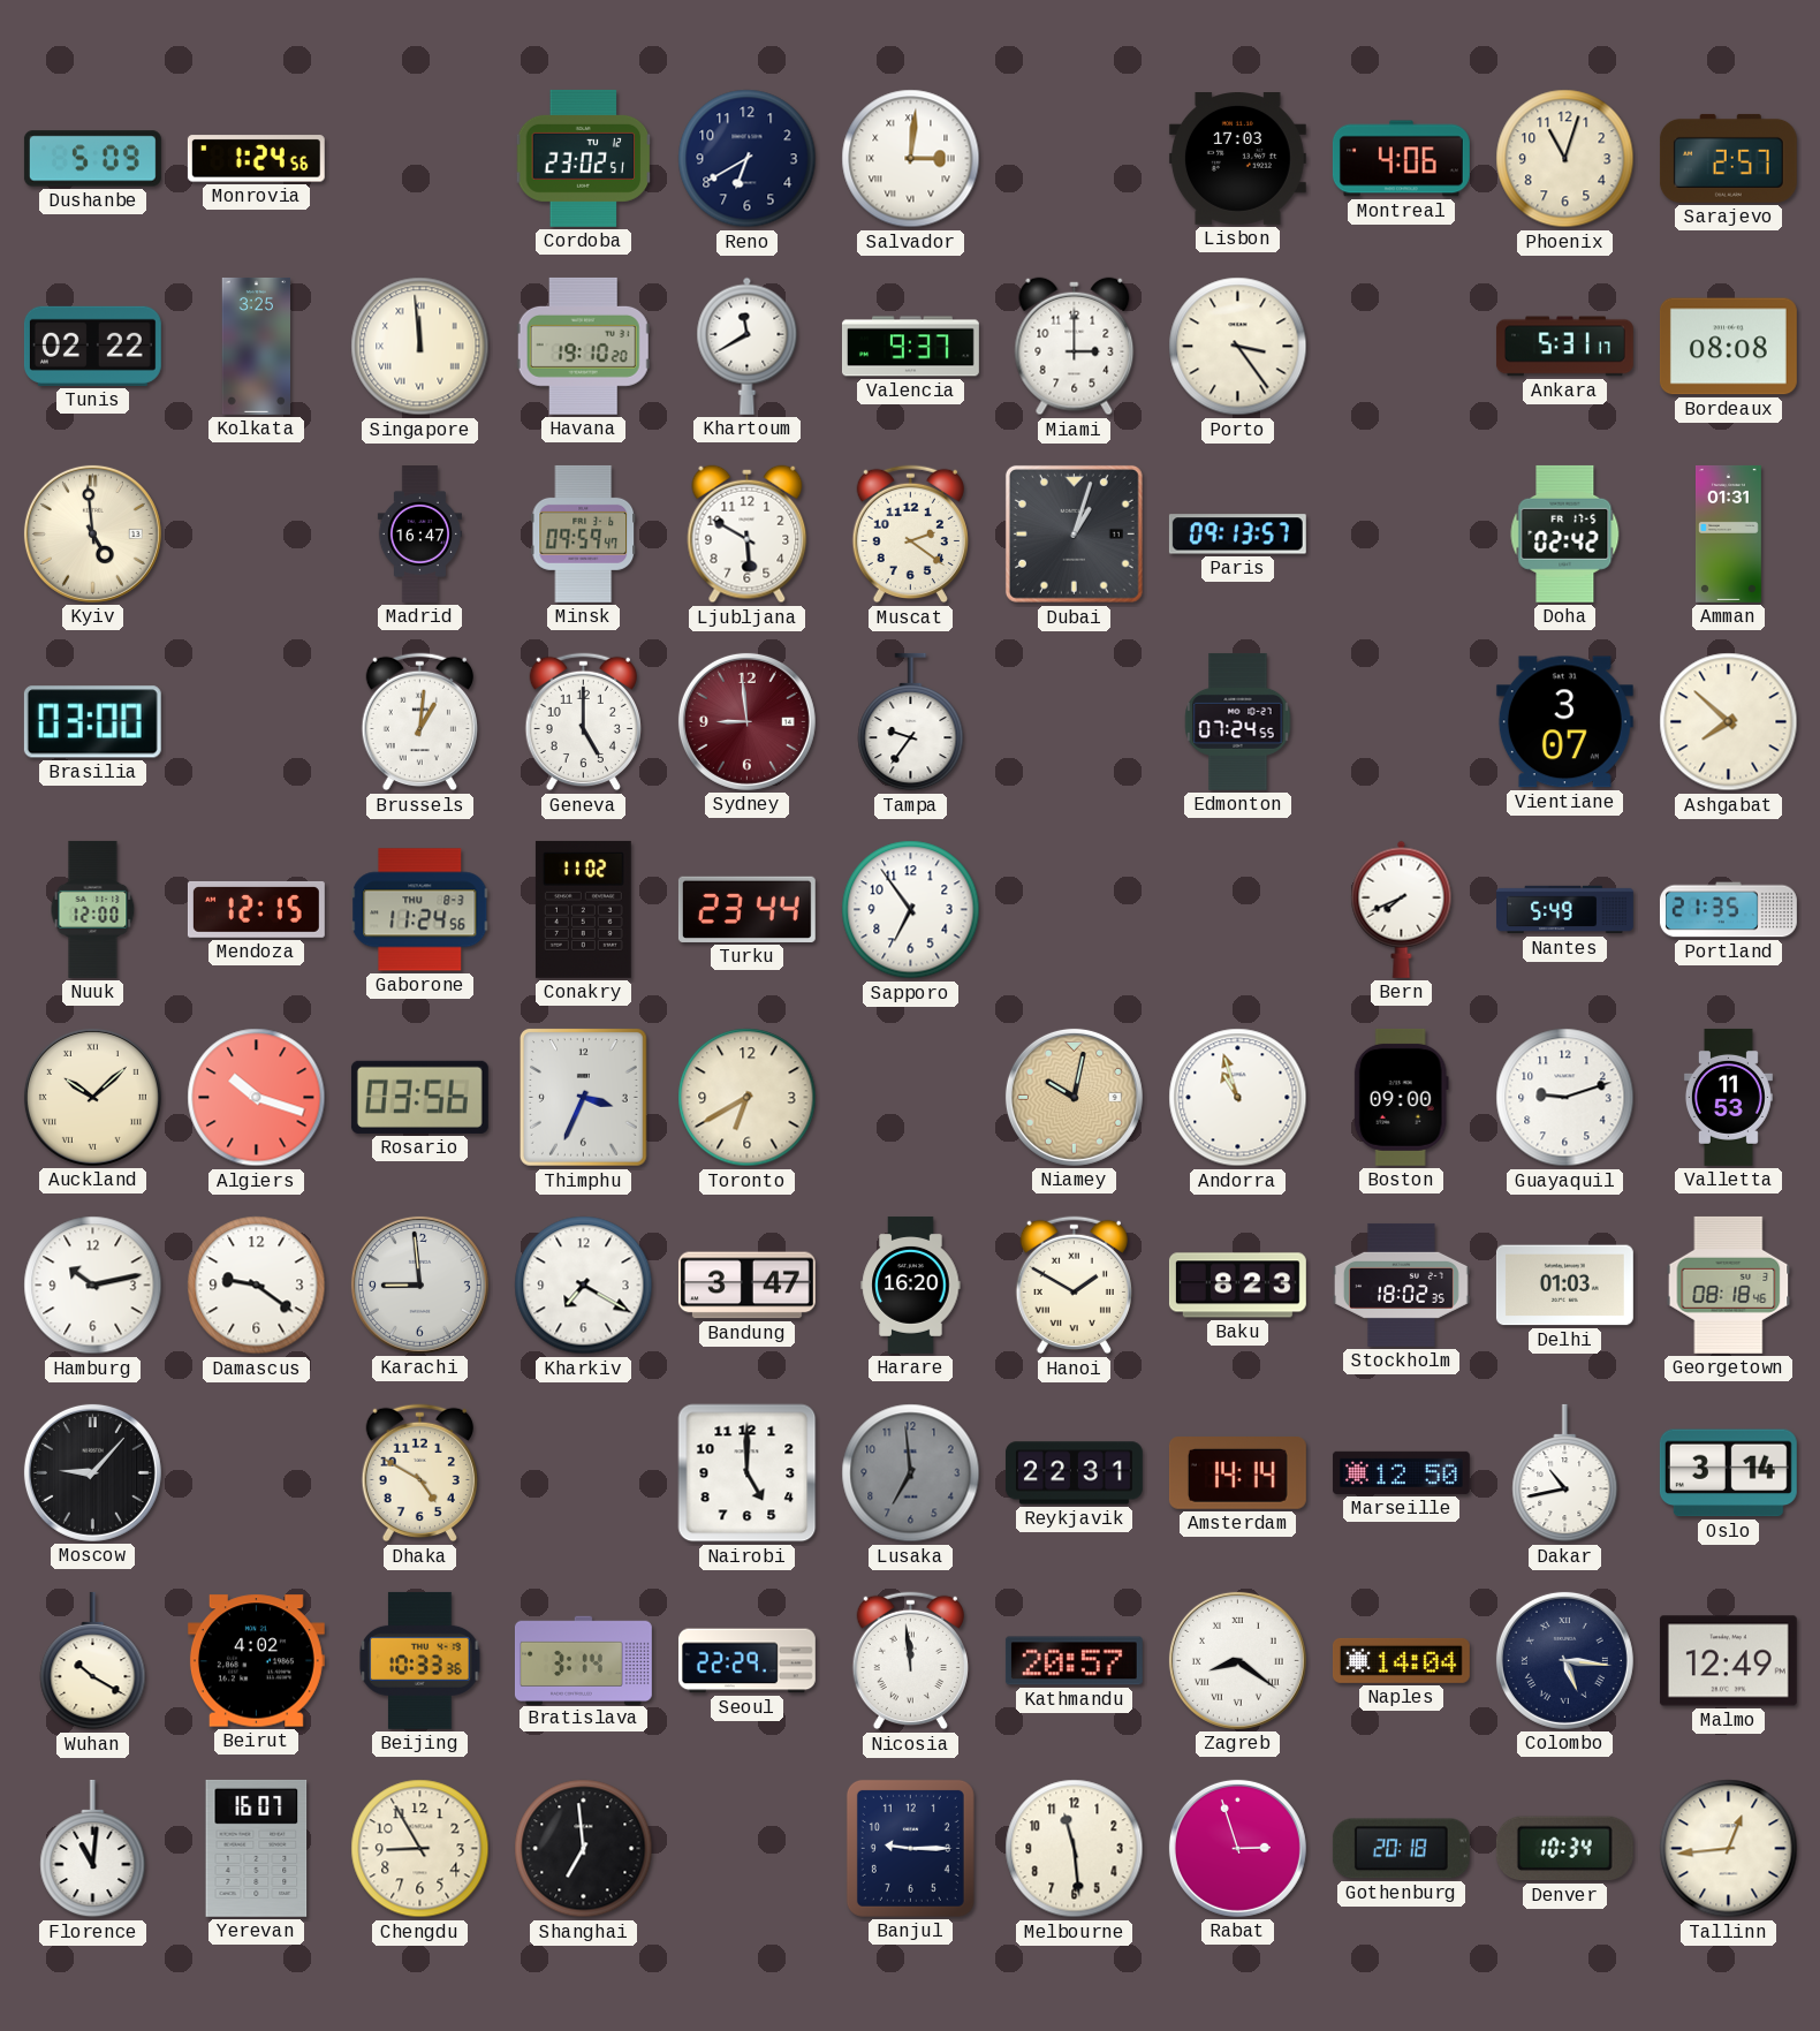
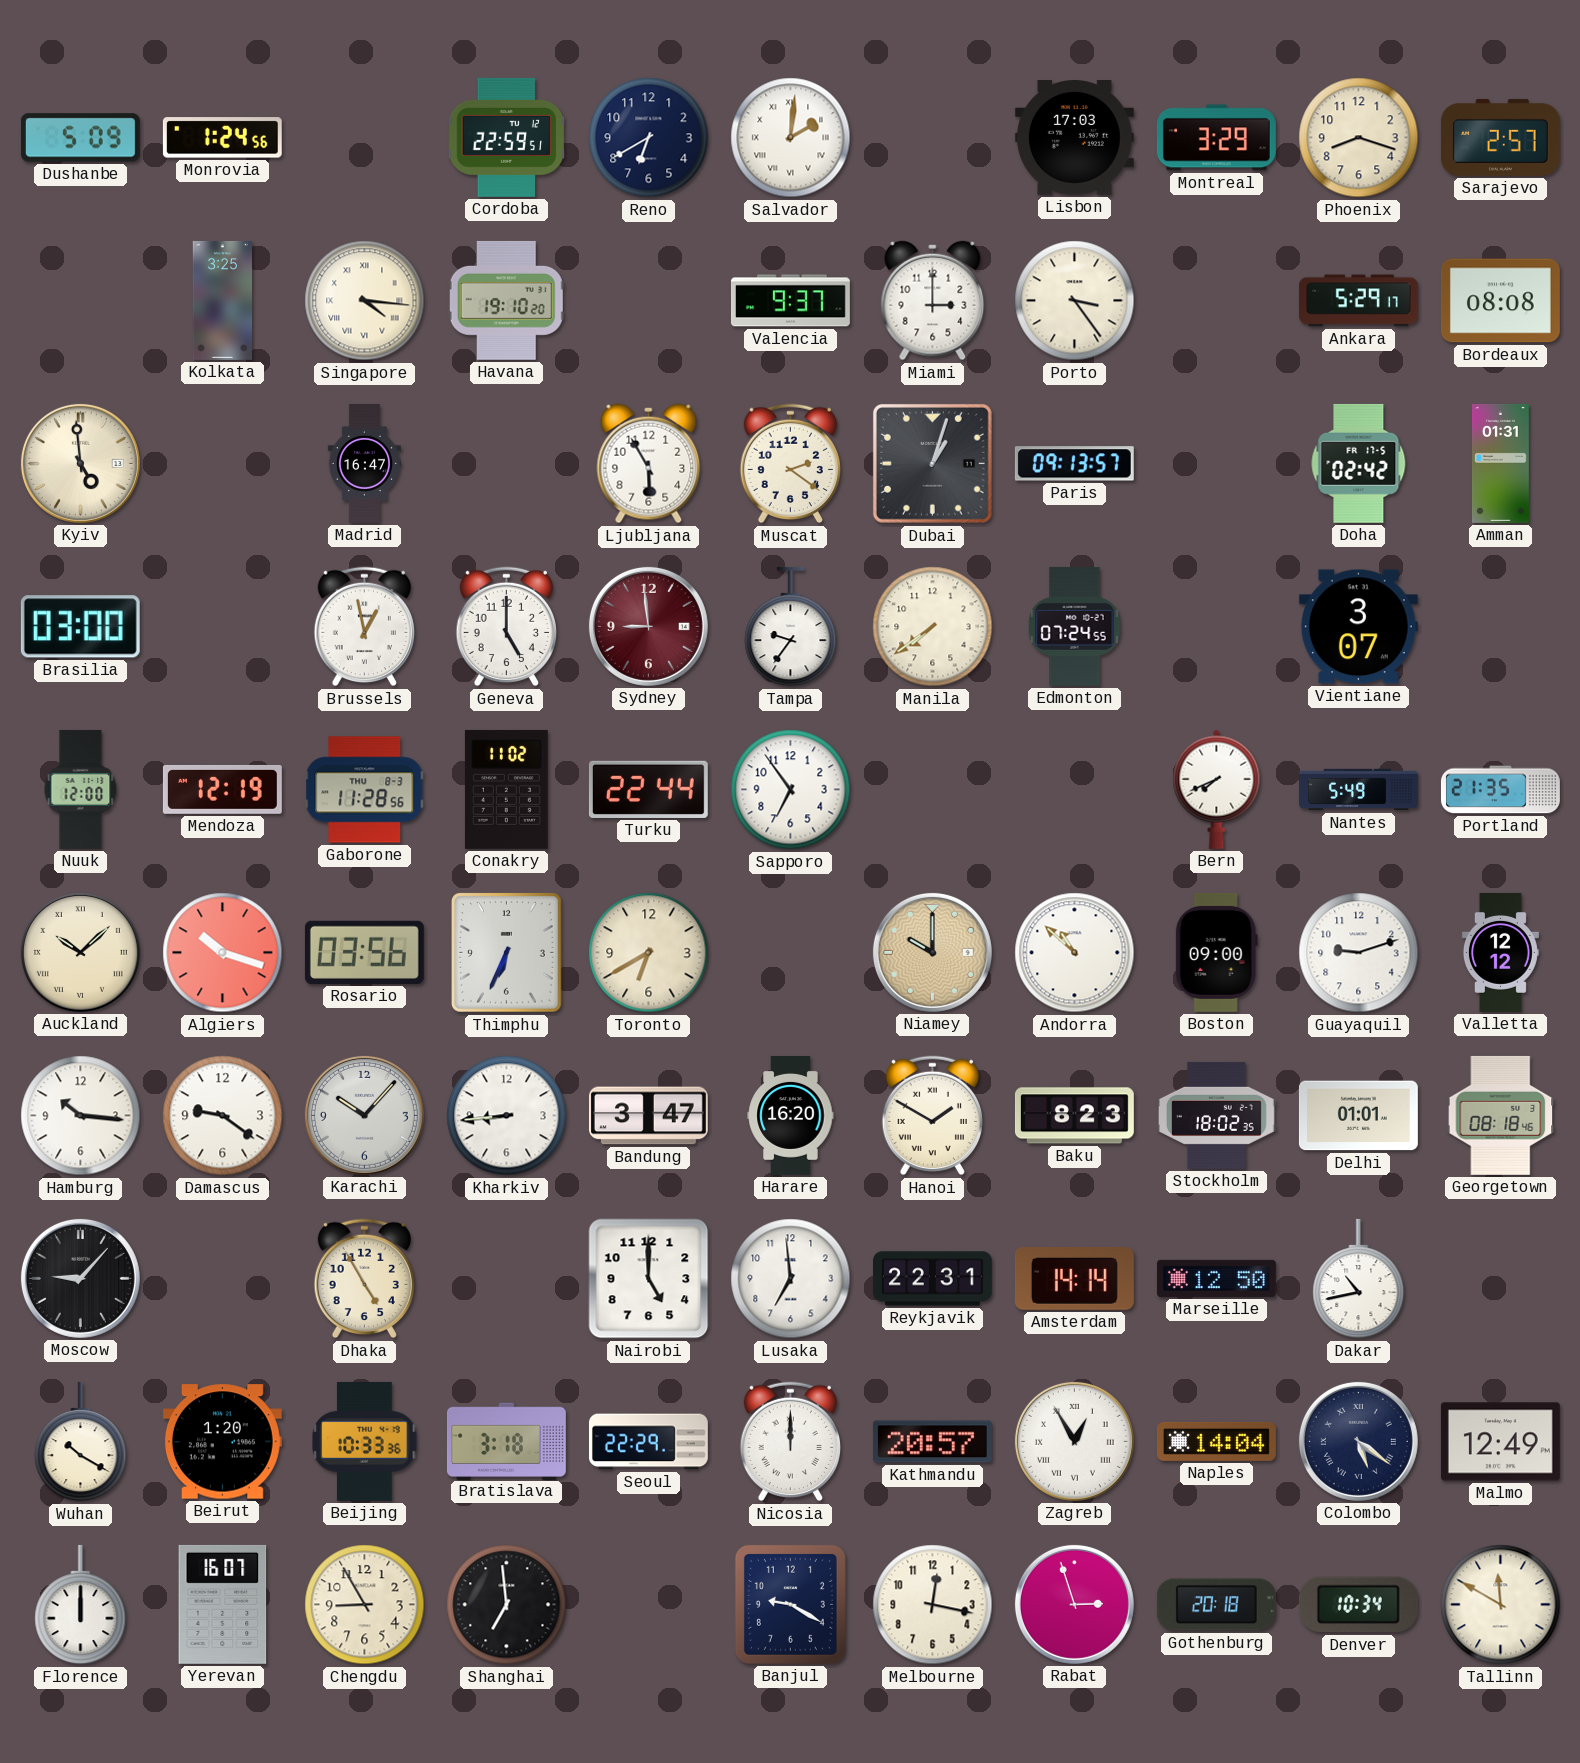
Cordoba: 23:02 -> 22:59 (507, 137)
Salvador: 3:01 -> 2:01 (791, 138)
Montreal: 4:06 -> 3:29 (1216, 138)
Phoenix: 11:03 -> 8:18 (1359, 138)
Tunis: 02:22 -> none (92, 346)
Singapore: 11:59 -> 4:16 (365, 301)
Khartoum: 11:40 -> none (748, 346)
Ankara: 5:31 -> 5:29 (1358, 301)
Minsk: 09:59 -> none (584, 533)
Ljubljana: 5:50 -> 5:55 (649, 464)
Brussels: 1:01 -> 12:58 (364, 627)
Manila: none -> 7:39 (933, 627)
Ashgabat: 7:52 -> none (1729, 722)
Mendoza: 12:15 -> 12:19 (222, 789)
Gaborone: 11:24 -> 11:28 (365, 790)
Turku: 23:44 -> 22:44 (648, 789)
Thimphu: 3:34 -> 6:34 (507, 953)
Niamey: 10:02 -> 10:00 (932, 952)
Andorra: 10:57 -> 10:52 (1075, 953)
Valletta: 11:53 -> 12:12 (1500, 952)
Hamburg: 10:13 -> 10:16 (81, 1116)
Karachi: 8:59 -> 10:07 (364, 1115)
Kharkiv: 7:20 -> 8:44 (507, 1116)
Delhi: 01:03 -> 01:01 (1358, 1116)
Dhaka: 4:50 -> 4:55 (364, 1279)
Lusaka dial: grey -> white (791, 1279)
Oslo: 3:14 -> none (1728, 1473)
Beirut: 4:02 -> 1:20 (222, 1442)
Bratislava: 3:14 -> 3:18 (506, 1441)
Nicosia: 11:59 -> 12:00 (790, 1442)
Zagreb: 8:21 -> 12:55 (1074, 1441)
Colombo: 5:16 -> 5:21 (1358, 1441)
Florence: 11:01 -> 12:00 (81, 1605)
Banjul: 9:15 -> 9:20 (790, 1604)
Melbourne: 11:29 -> 12:17 (933, 1605)
Tallinn: 12:44 -> 11:50 (1501, 1605)
